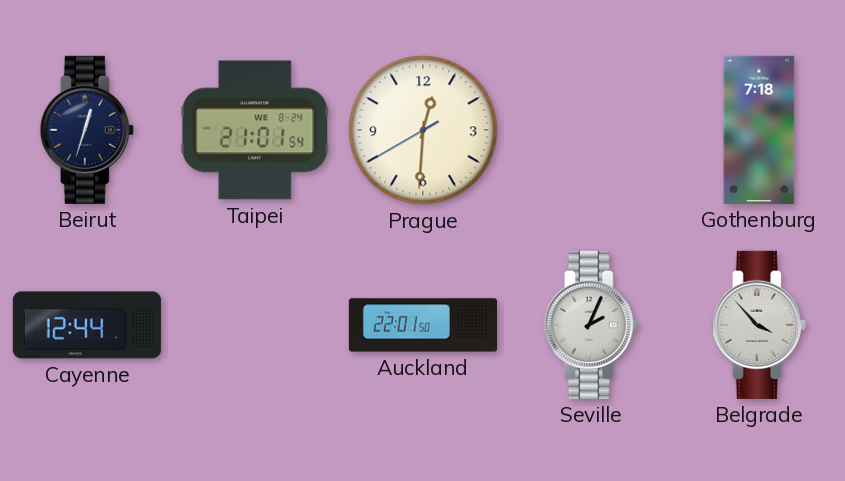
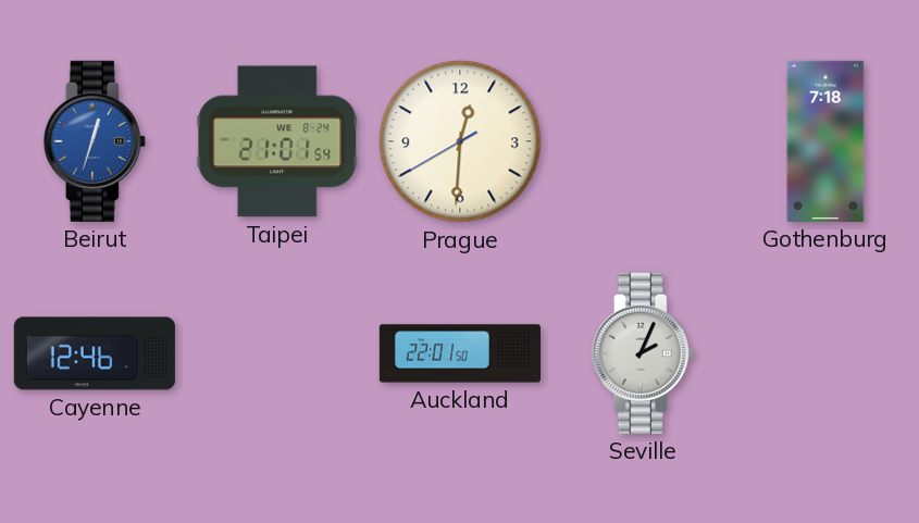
Beirut dial: navy -> blue (95, 141)
Cayenne: 12:44 -> 12:46 (95, 353)
Belgrade: 3:53 -> none (759, 325)
